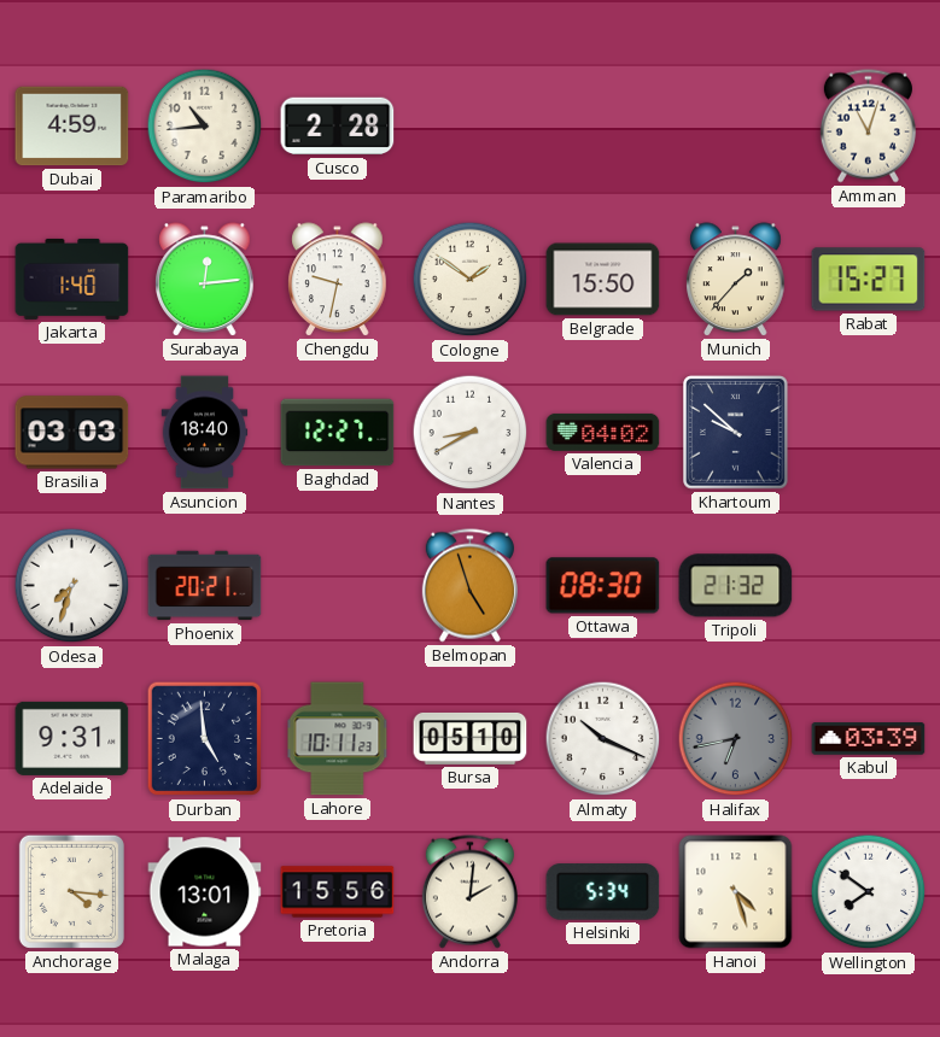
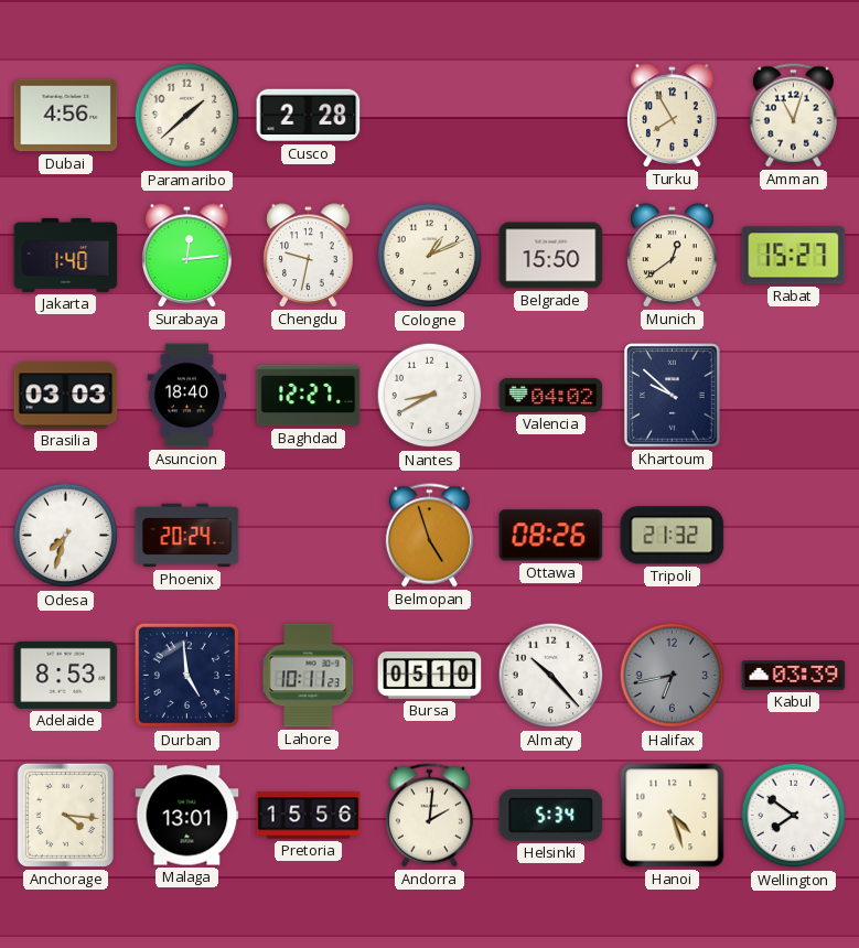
Dubai: 4:59 -> 4:56 (66, 116)
Paramaribo: 10:44 -> 1:38 (187, 116)
Turku: none -> 7:55 (673, 116)
Cologne: 1:51 -> 1:11 (430, 256)
Munich: 1:37 -> 12:39 (673, 256)
Phoenix: 20:21 -> 20:24 (187, 536)
Ottawa: 08:30 -> 08:26 (551, 536)
Adelaide: 9:31 -> 8:53 (66, 675)
Almaty: 10:19 -> 10:23 (551, 676)
